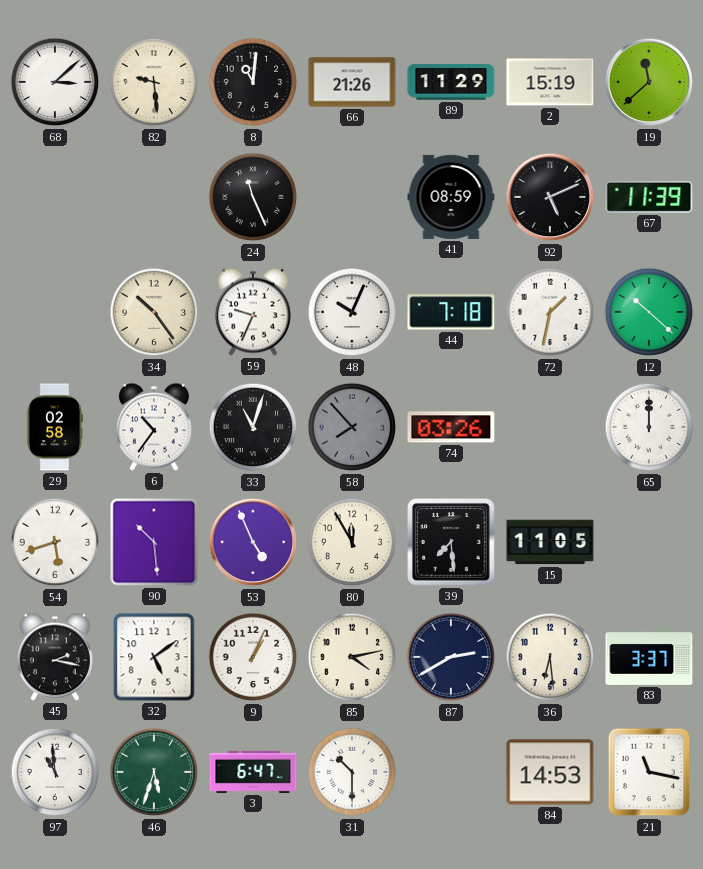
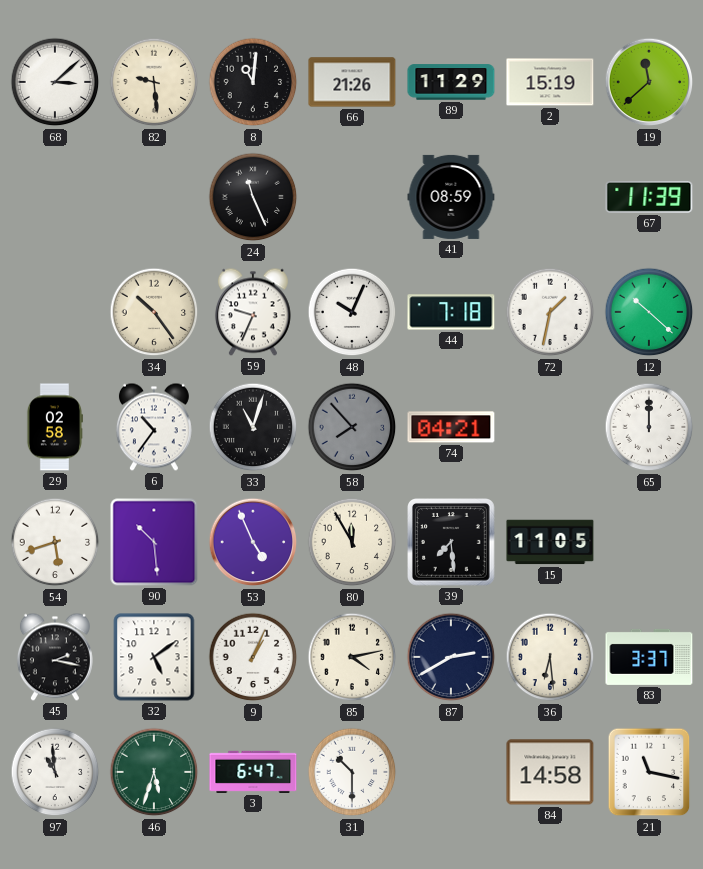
92: 5:11 -> none (550, 197)
74: 03:26 -> 04:21 (451, 427)
84: 14:53 -> 14:58 (550, 772)
